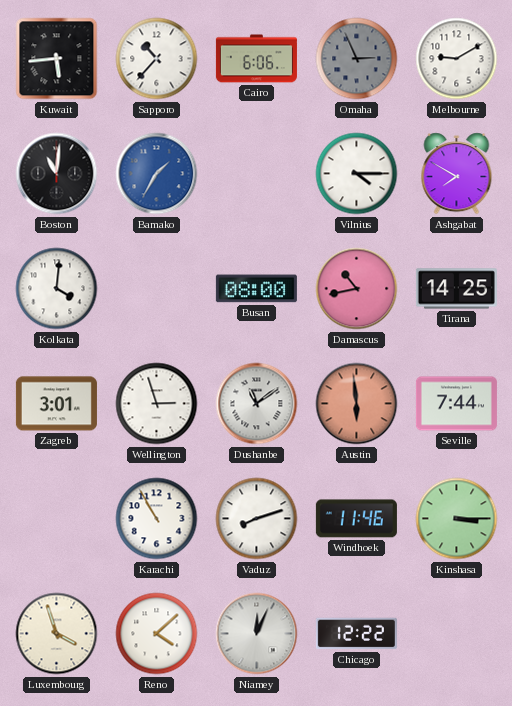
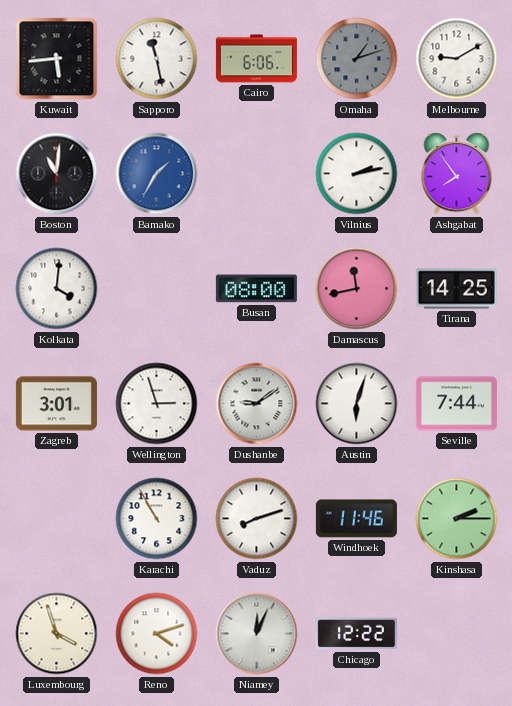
Sapporo: 10:37 -> 11:28 (157, 59)
Omaha: 2:56 -> 1:12 (357, 59)
Vilnius: 4:15 -> 2:13 (357, 174)
Ashgabat: 7:50 -> 7:54 (457, 174)
Damascus: 10:43 -> 11:43 (357, 289)
Dushanbe: 11:09 -> 9:09 (257, 404)
Austin: 5:59 -> 6:03 (357, 404)
Austin dial: salmon -> white (357, 404)
Kinshasa: 3:15 -> 2:15 (457, 519)
Reno: 4:08 -> 4:12 (157, 634)
